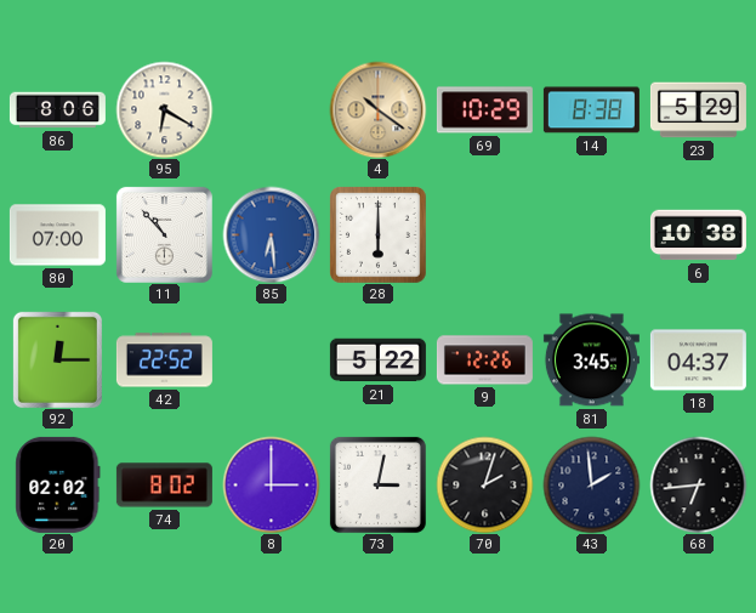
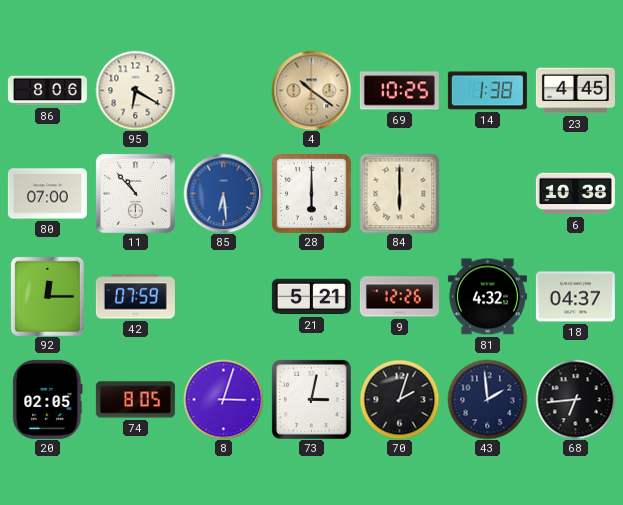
69: 10:29 -> 10:25 (399, 91)
14: 8:38 -> 1:38 (487, 91)
23: 5:29 -> 4:45 (575, 91)
84: none -> 6:00 (399, 193)
42: 22:52 -> 07:59 (135, 297)
21: 5:22 -> 5:21 (311, 297)
81: 3:45 -> 4:32 (487, 297)
20: 02:02 -> 02:05 (48, 399)
74: 8:02 -> 8:05 (135, 400)
8: 3:00 -> 3:03 (223, 399)
